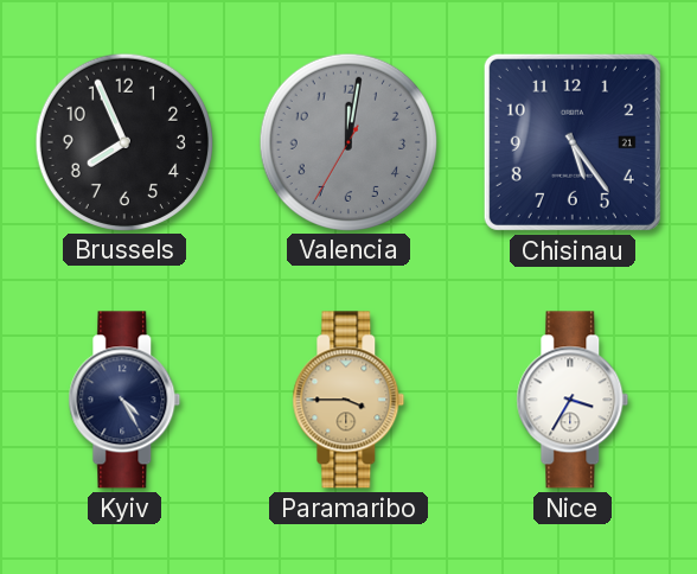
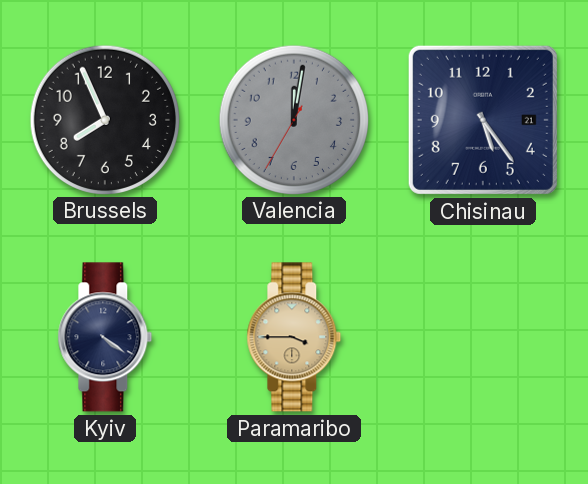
Kyiv: 4:25 -> 4:21 (105, 337)
Nice: 3:35 -> none (573, 400)
